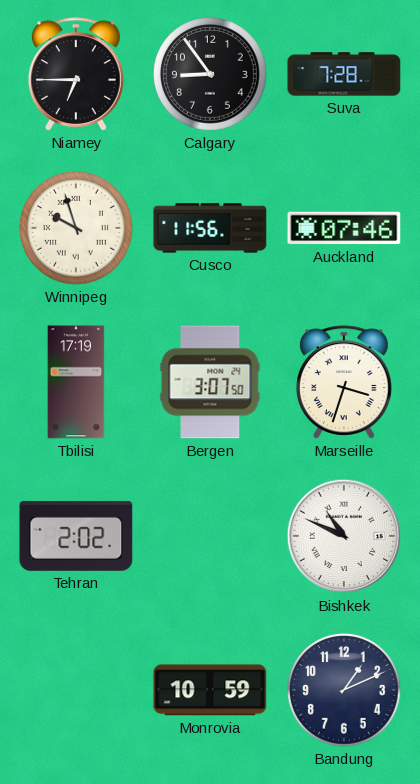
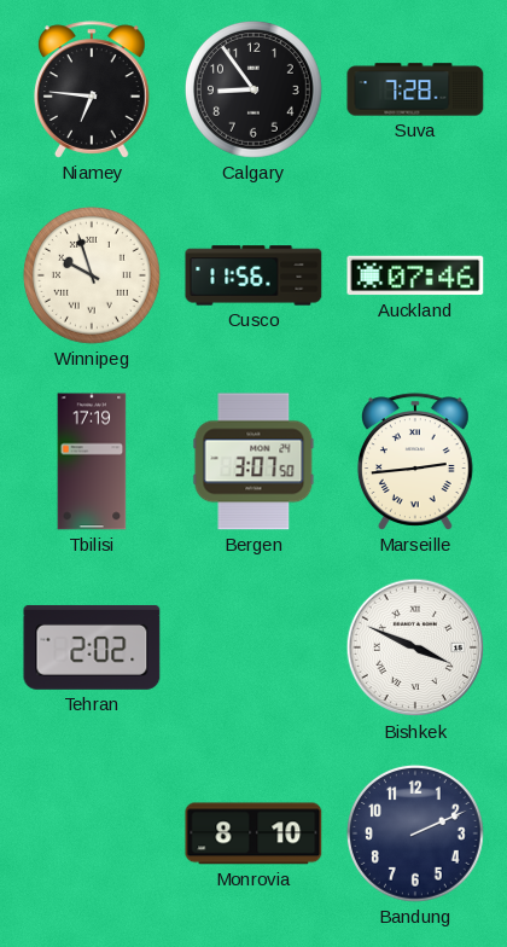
Niamey: 6:45 -> 6:46 (92, 89)
Marseille: 3:33 -> 2:44 (415, 461)
Bishkek: 10:49 -> 3:49 (415, 647)
Monrovia: 10:59 -> 8:10 (253, 833)
Bandung: 1:11 -> 2:11 (415, 833)
